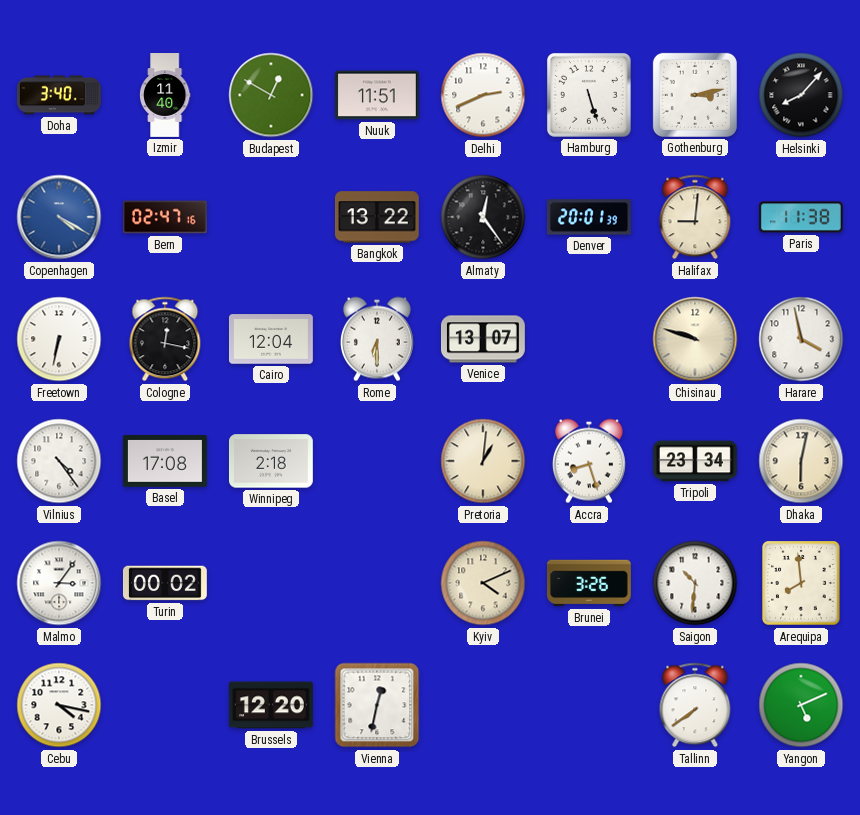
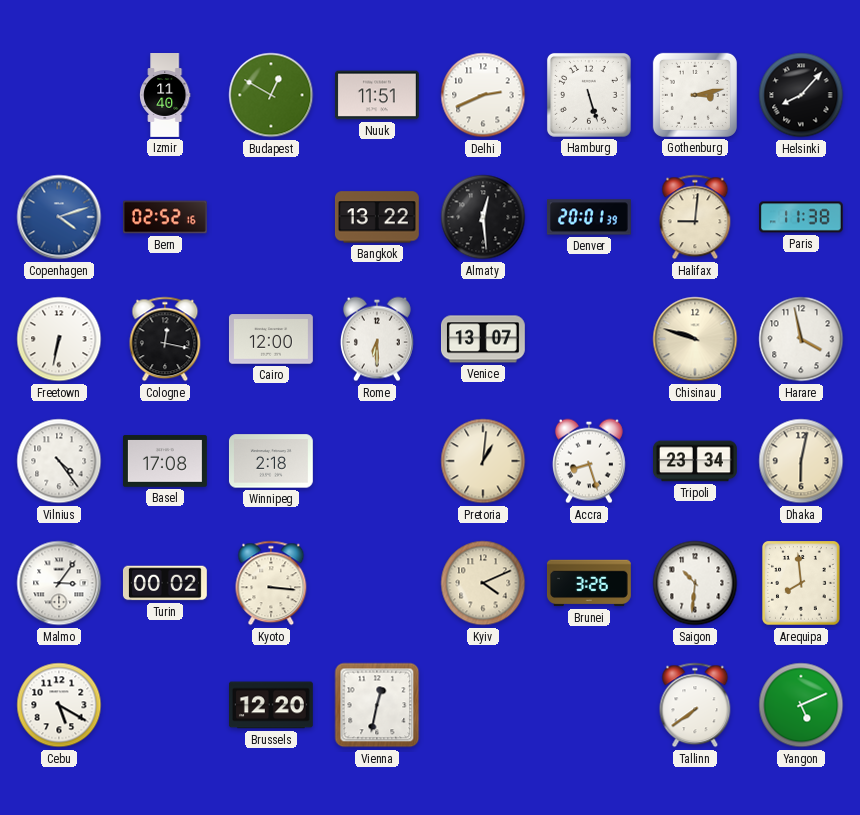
Doha: 3:40 -> none (59, 95)
Copenhagen: 4:20 -> 4:12 (59, 217)
Bern: 02:47 -> 02:52 (166, 217)
Almaty: 12:24 -> 12:29 (483, 217)
Cairo: 12:04 -> 12:00 (271, 339)
Kyoto: none -> 3:16 (271, 583)
Cebu: 4:17 -> 5:20 (59, 705)
